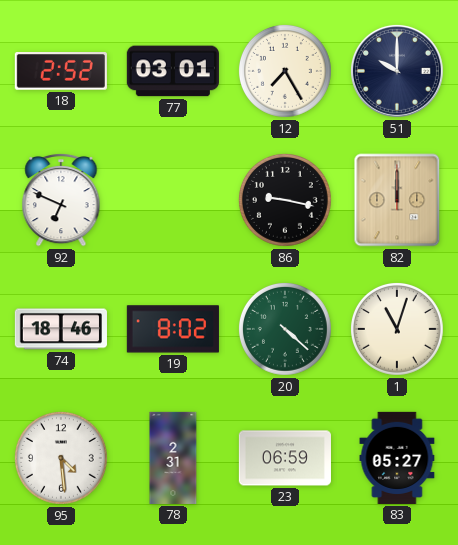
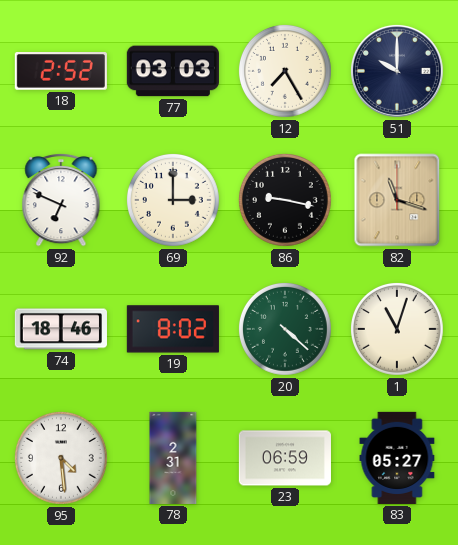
77: 03:01 -> 03:03 (173, 71)
69: none -> 3:00 (173, 200)
82: 12:00 -> 11:18 (397, 200)
